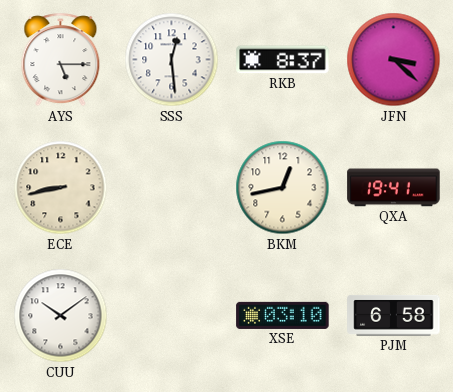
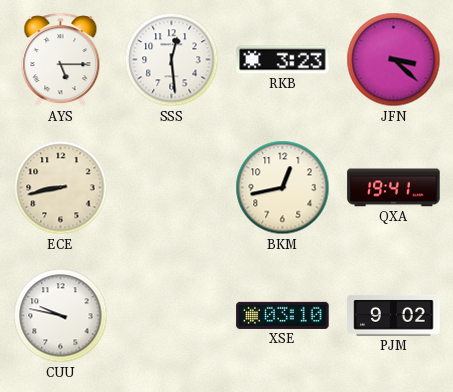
RKB: 8:37 -> 3:23 (283, 60)
CUU: 10:09 -> 9:47 (61, 316)
PJM: 6:58 -> 9:02 (394, 316)
